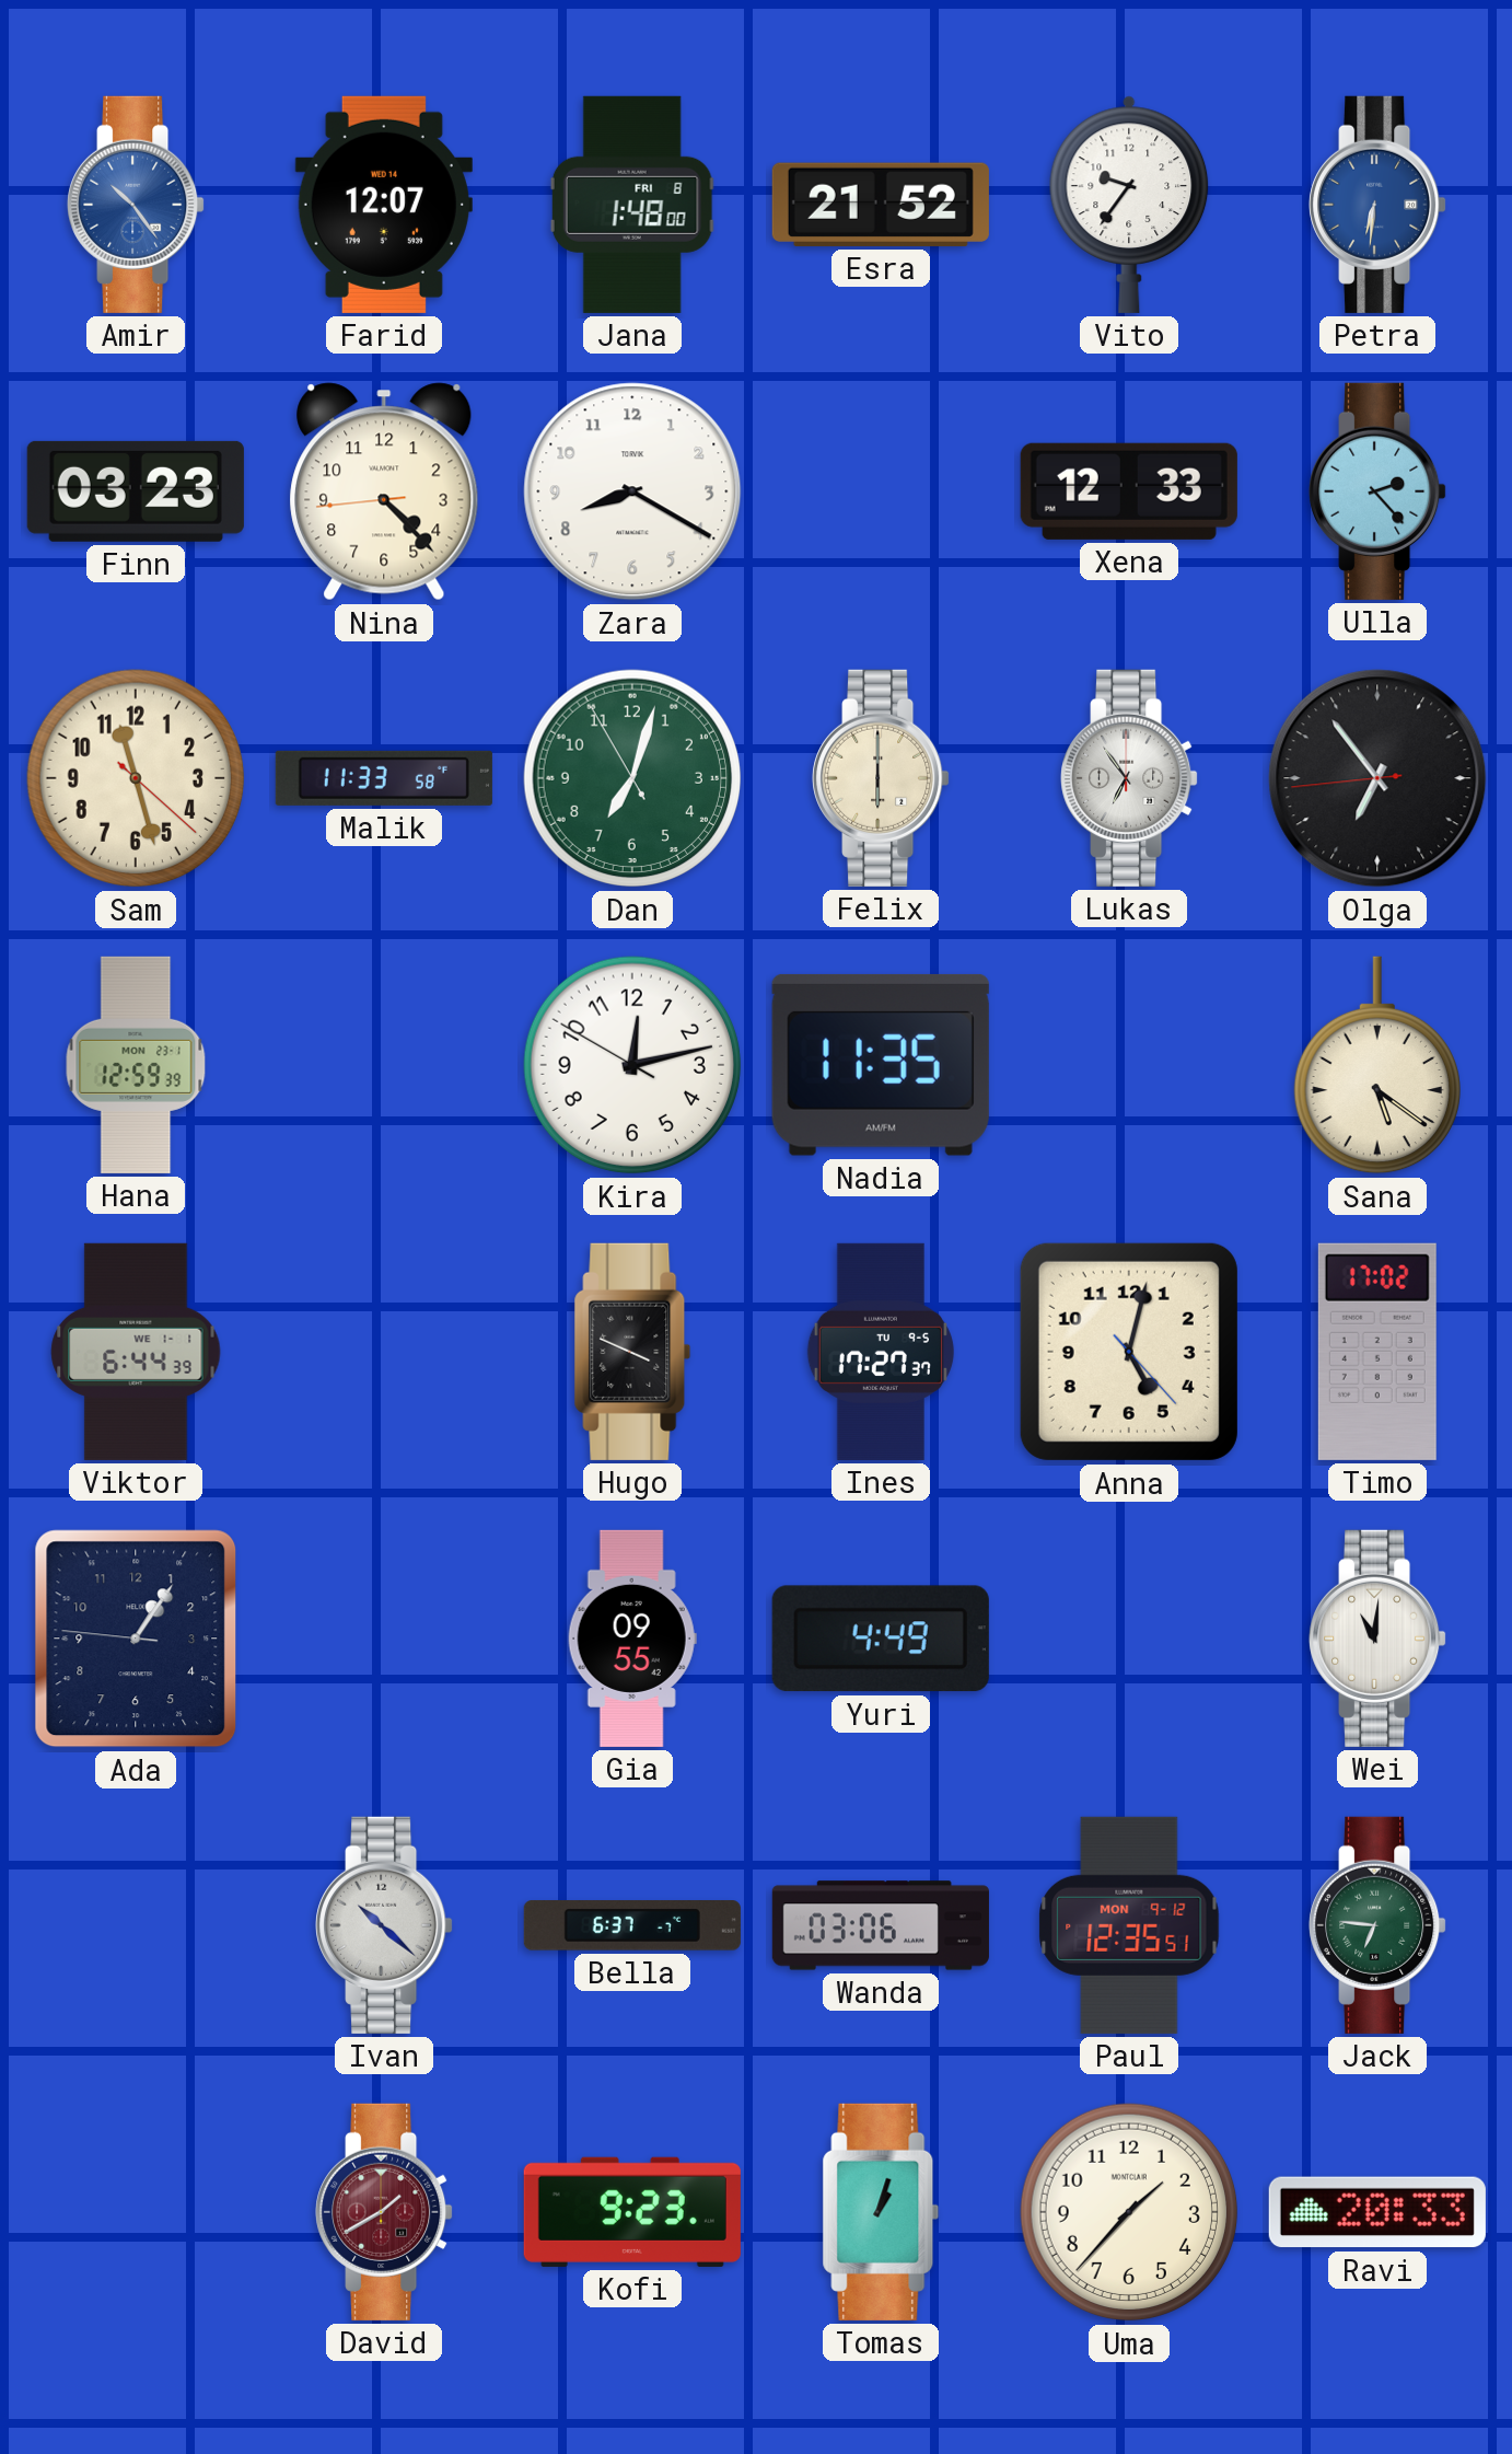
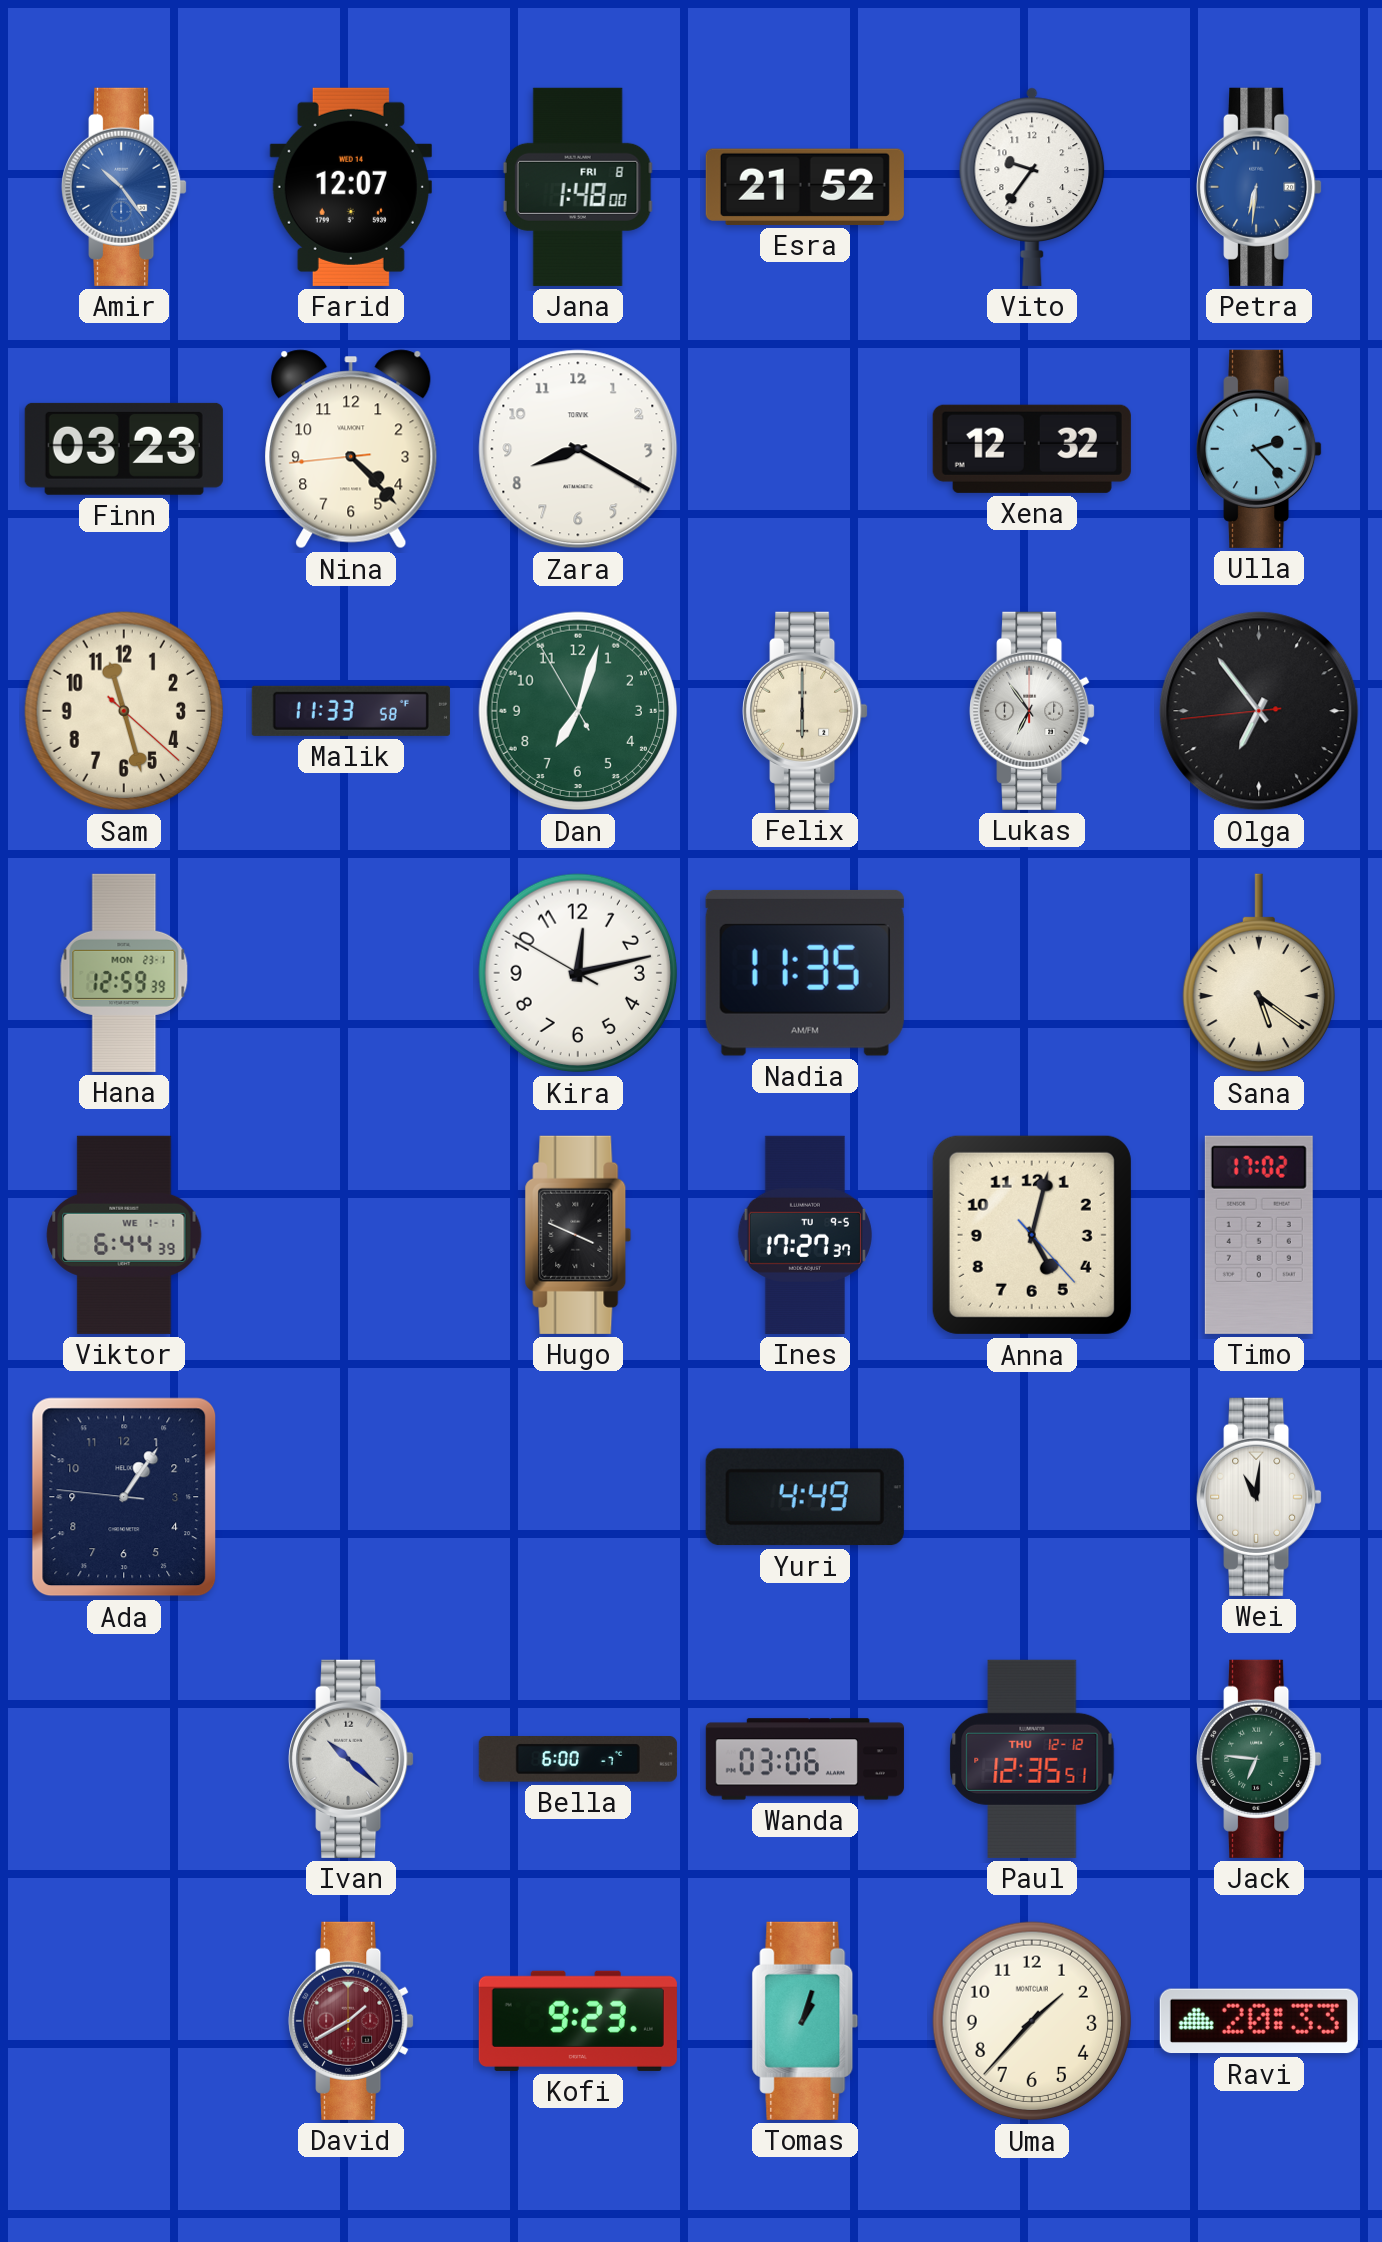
Xena: 12:33 -> 12:32 (1032, 449)
Gia: 09:55 -> none (632, 1639)
Bella: 6:37 -> 6:00 (578, 1760)
Paul date: MON 9-12 -> THU 12-12 (1032, 1759)
